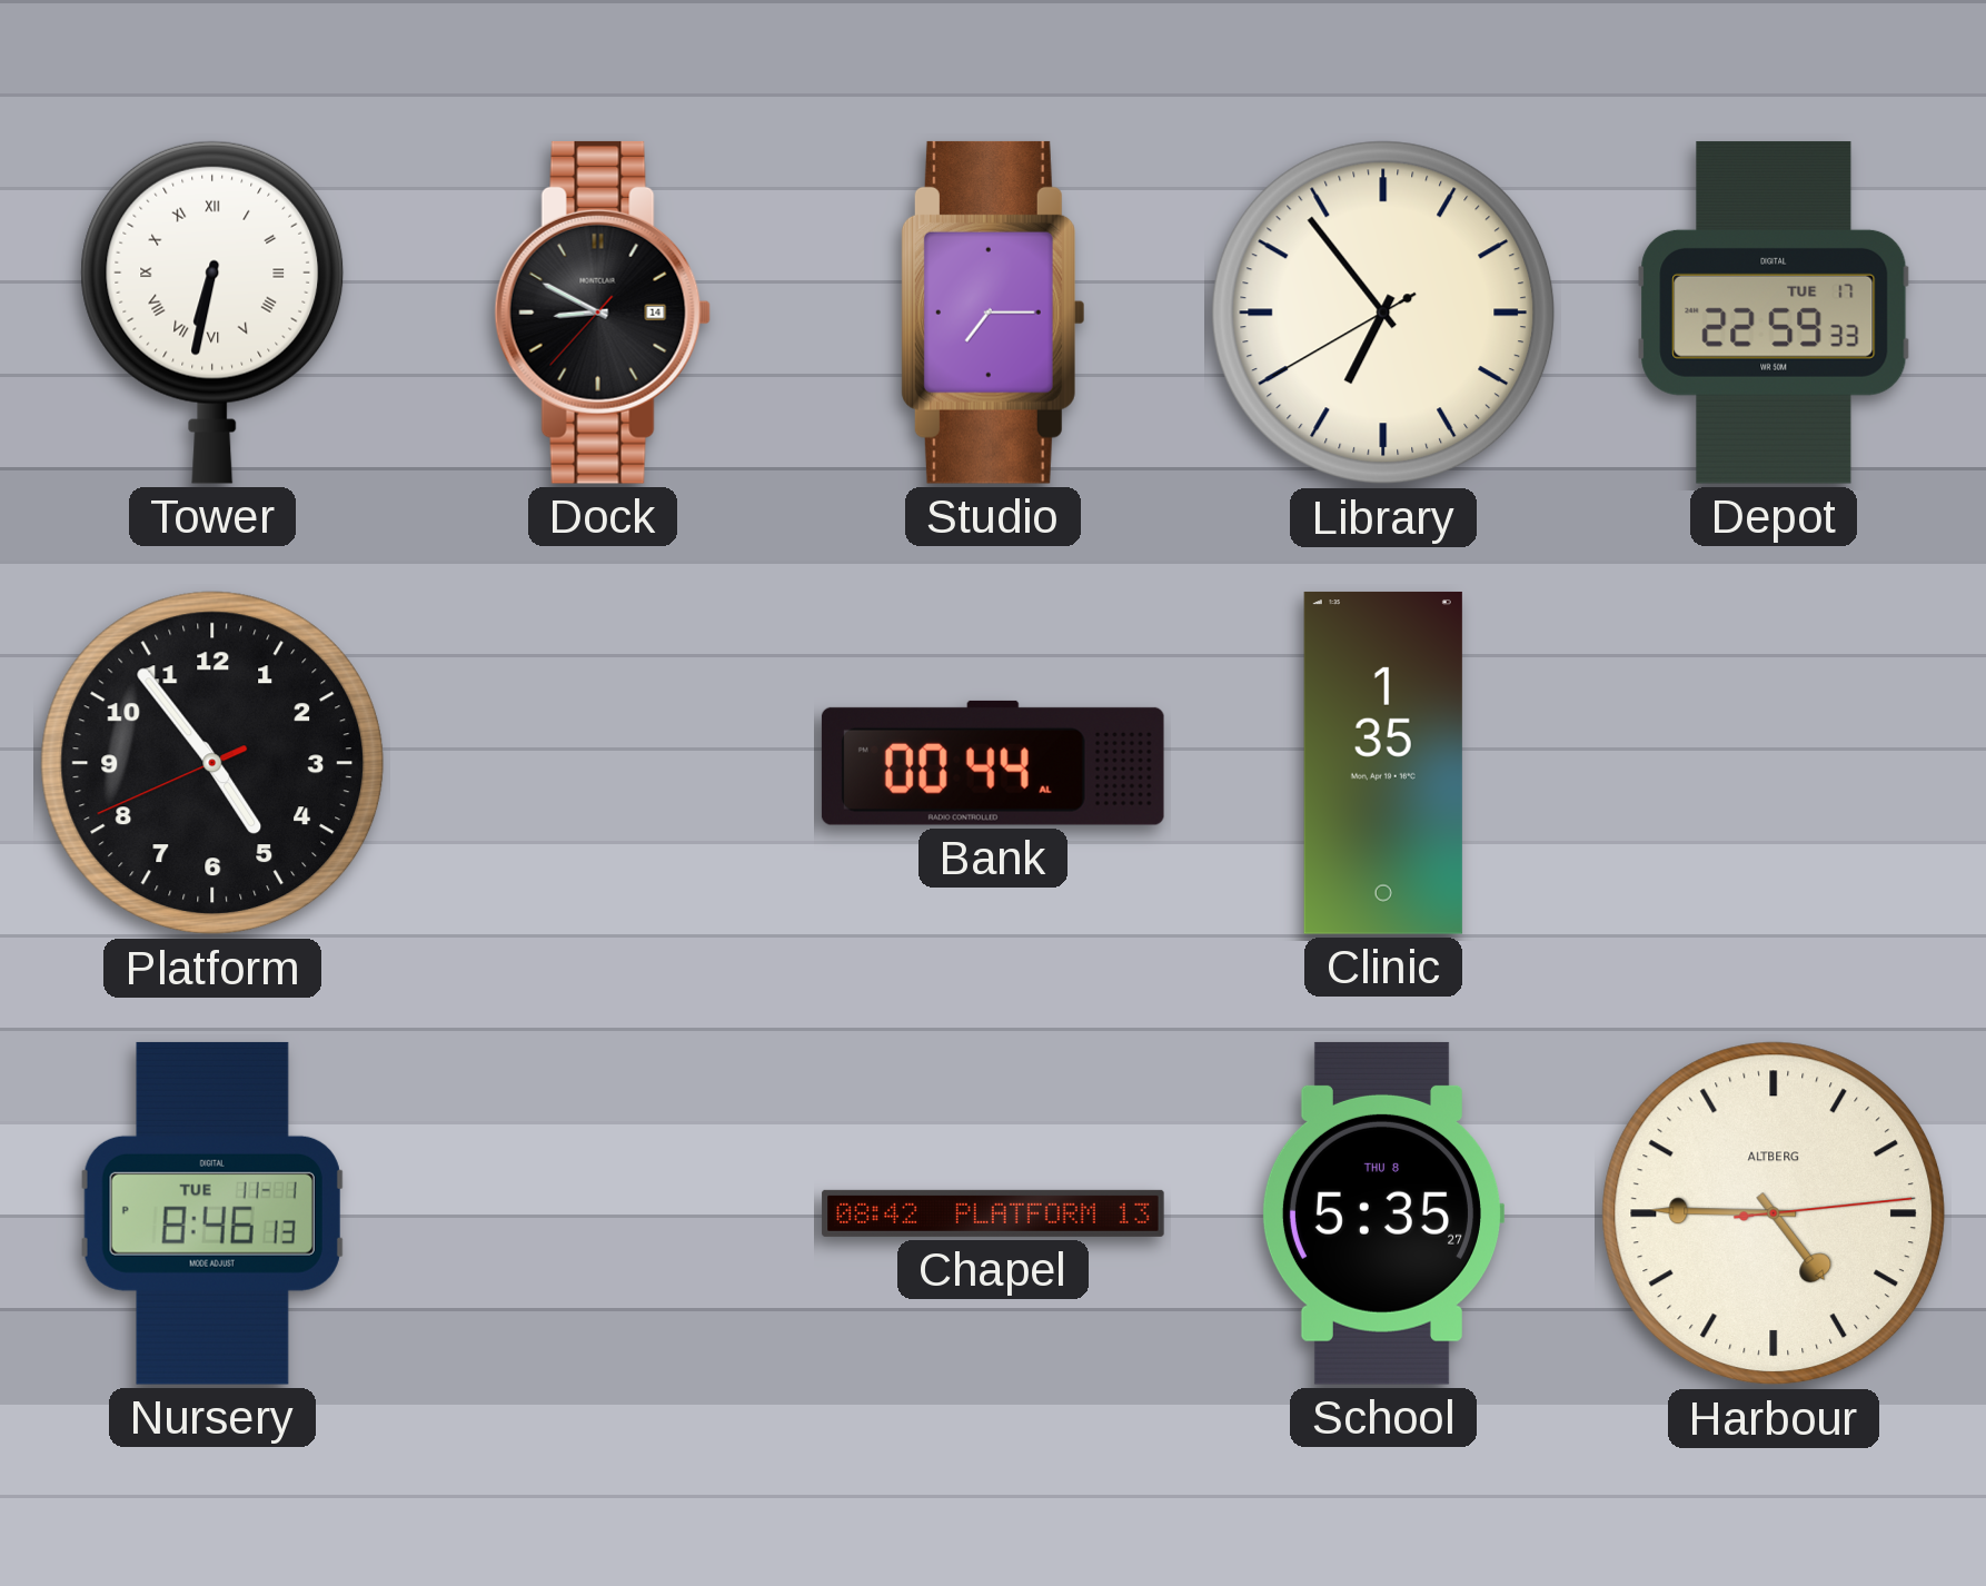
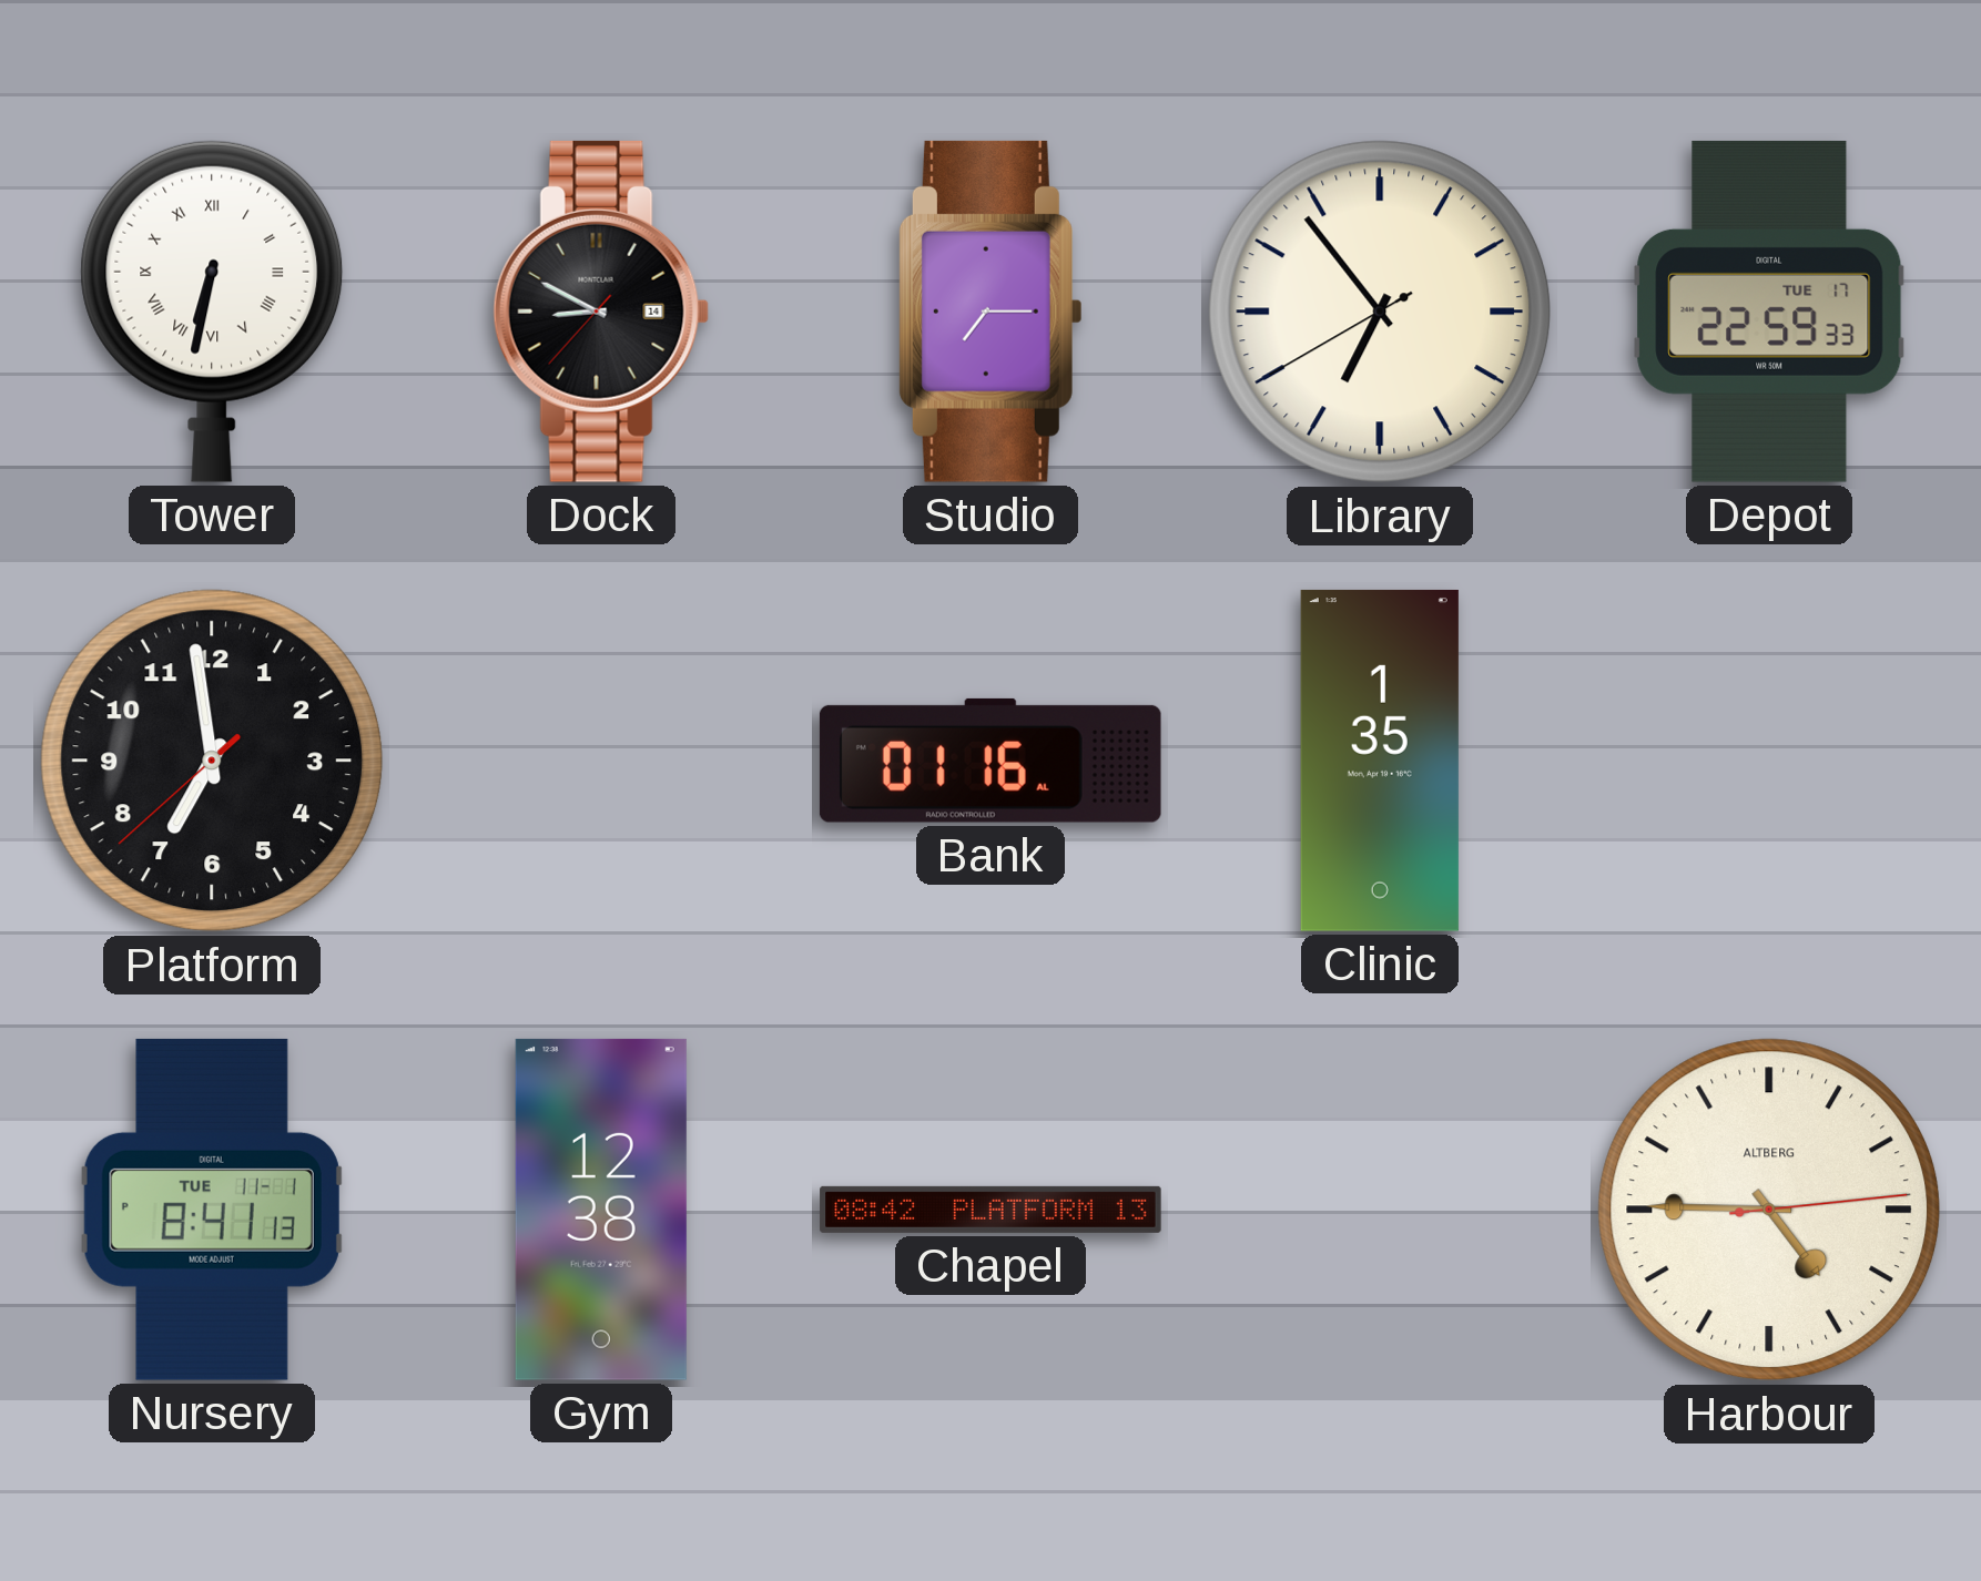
Platform: 4:53 -> 6:58 (212, 761)
Bank: 00:44 -> 01:16 (991, 761)
Nursery: 8:46 -> 8:41 (212, 1210)
Gym: none -> 12:38 (601, 1210)
School: 5:35 -> none (1382, 1213)
